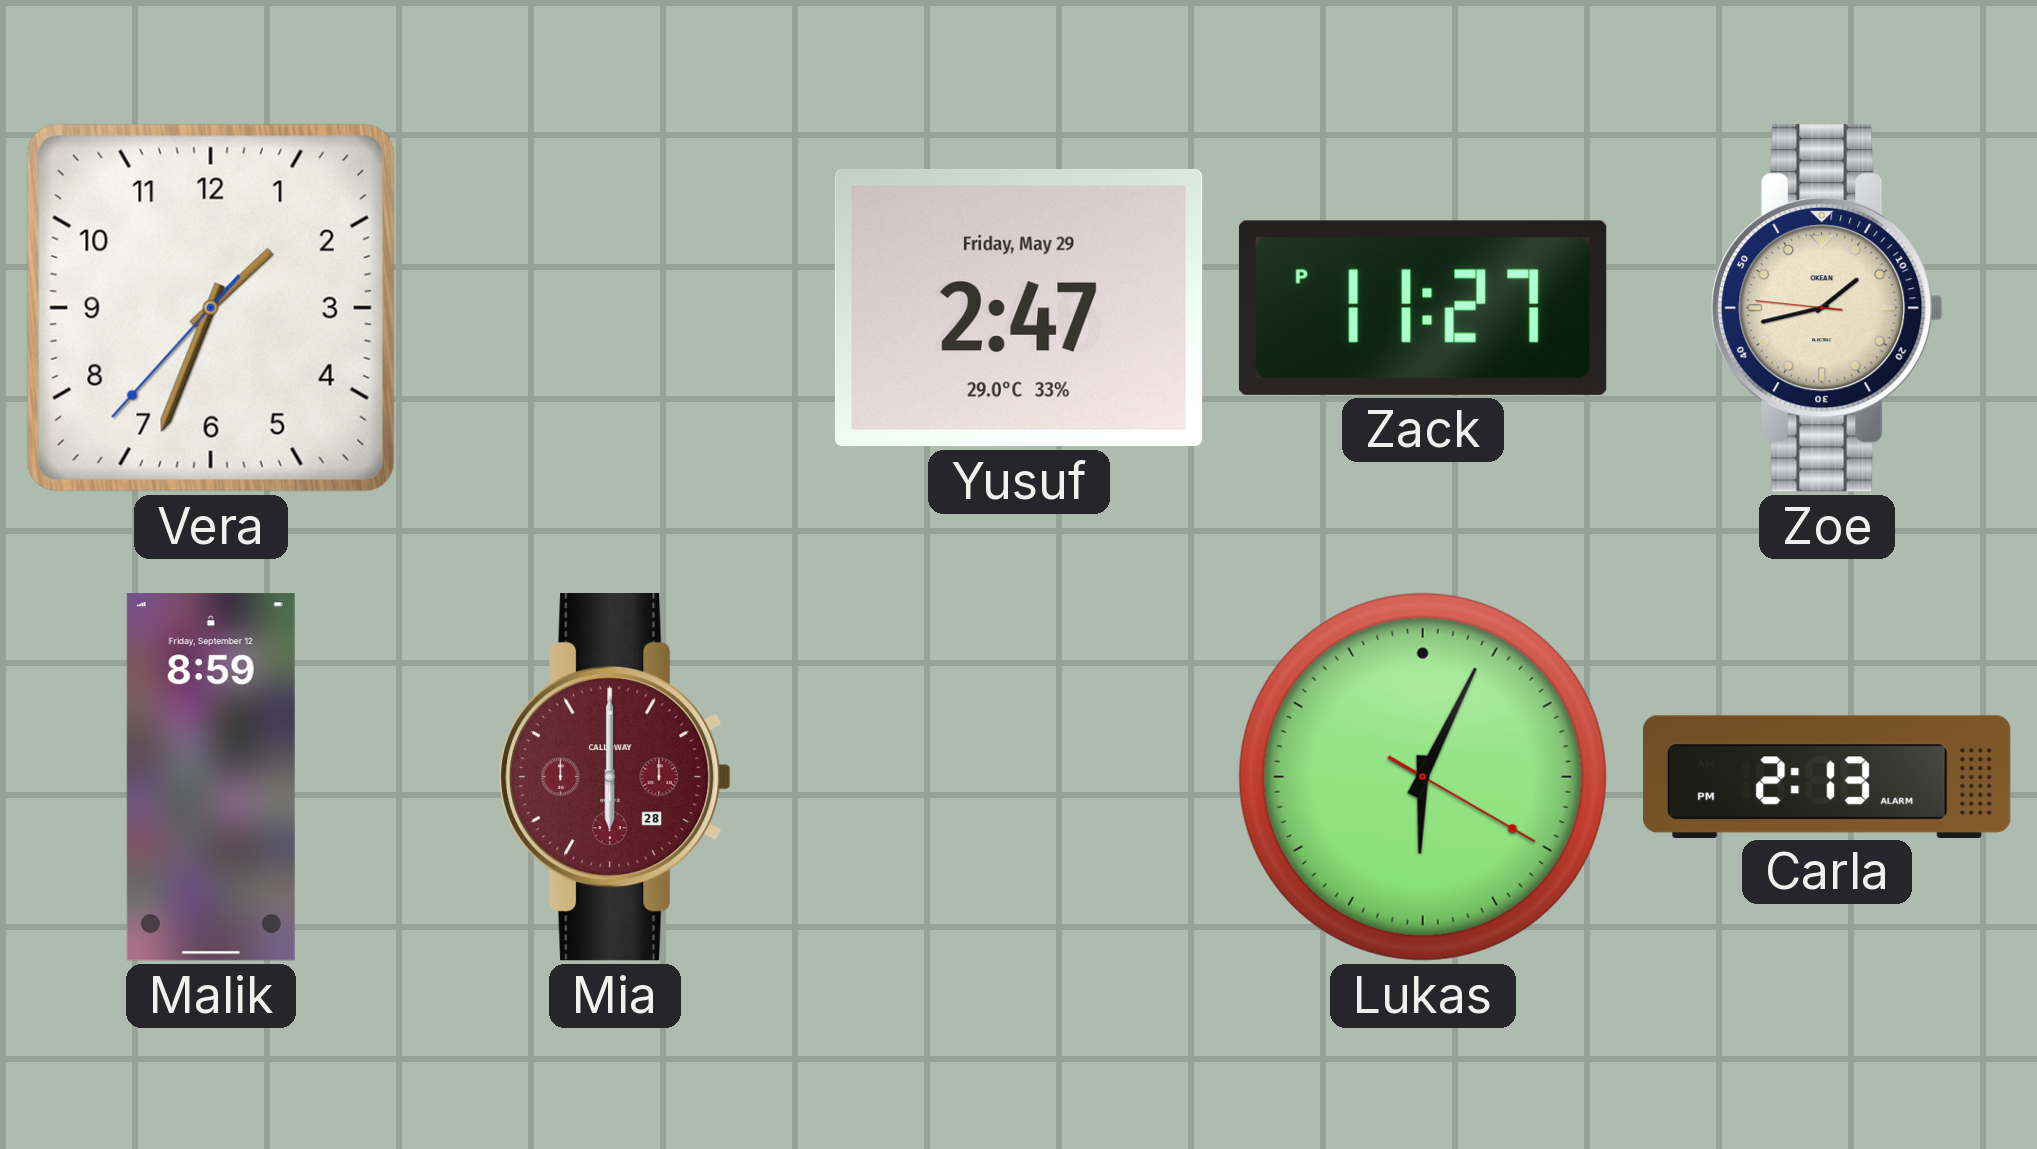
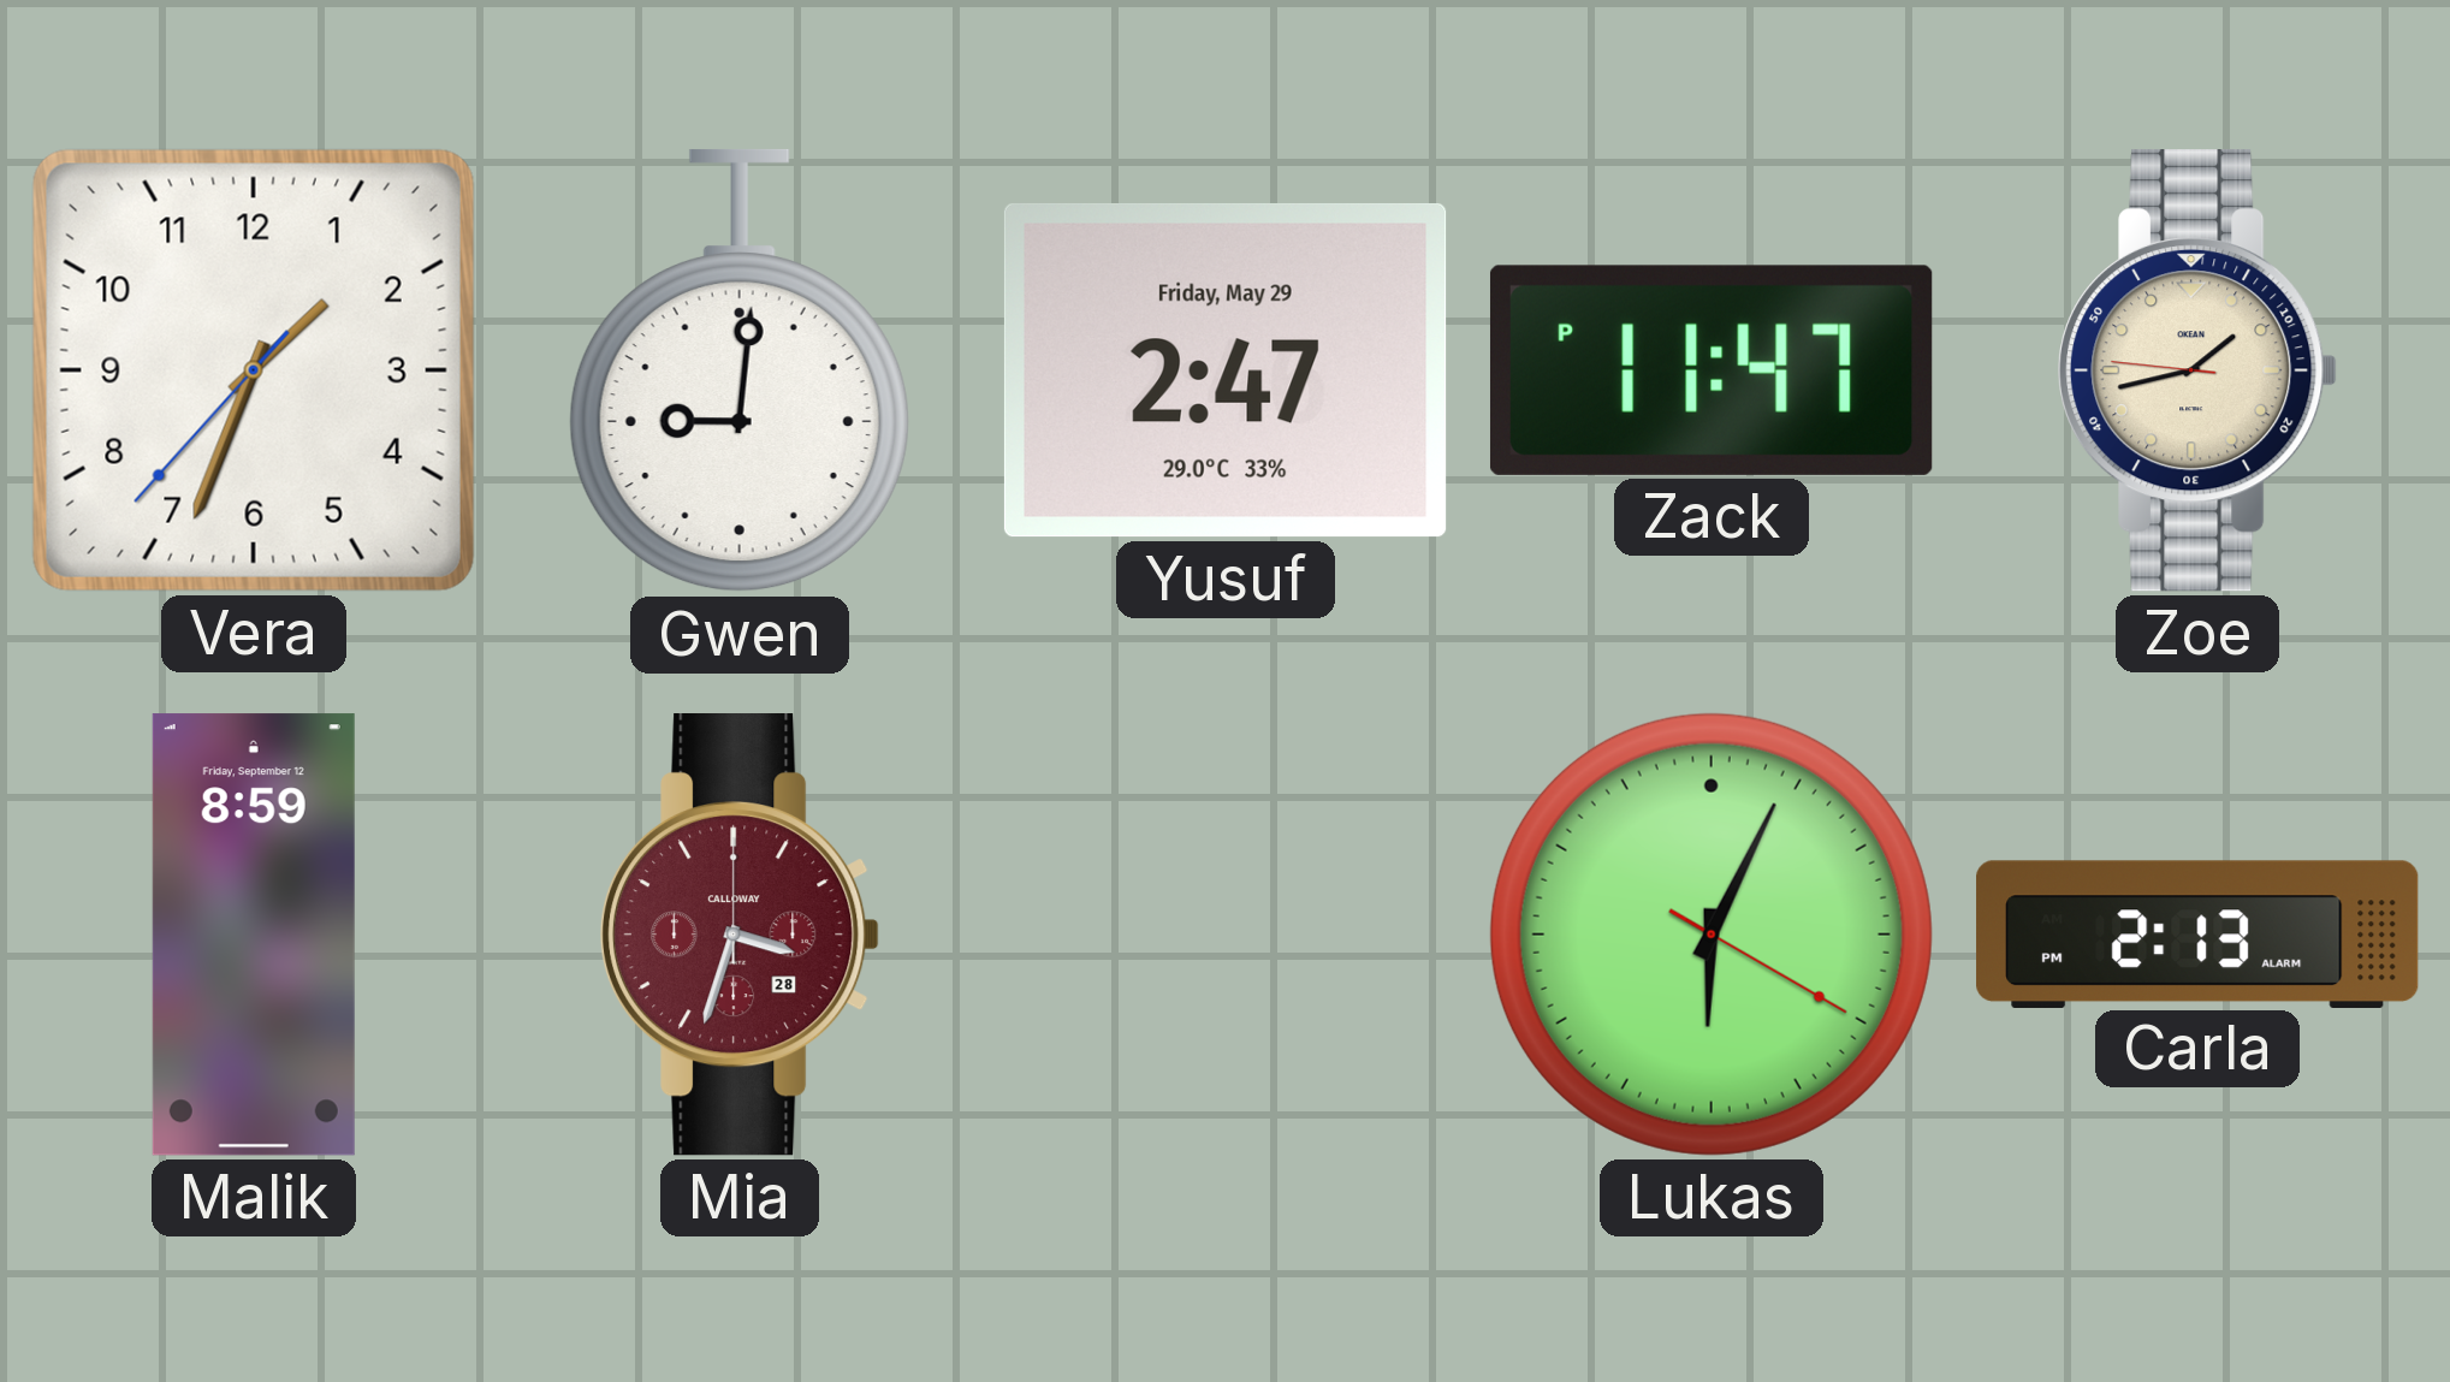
Gwen: none -> 9:01 (740, 370)
Zack: 11:27 -> 11:47 (1712, 370)
Mia: 6:00 -> 3:33 (740, 936)
